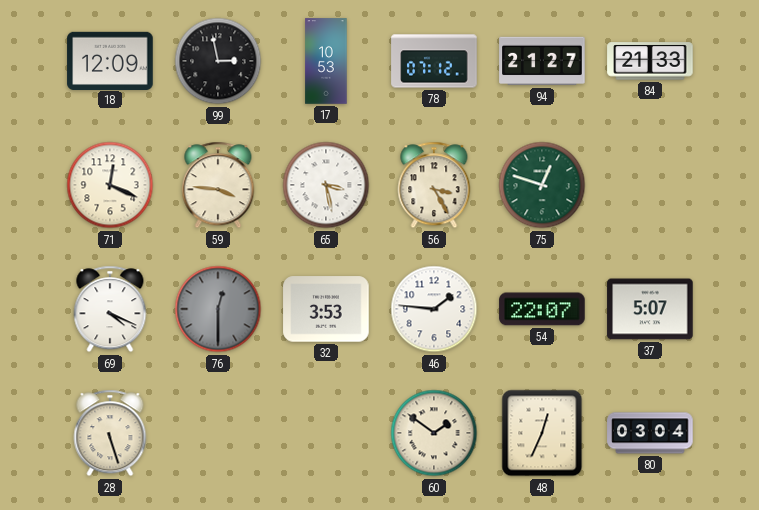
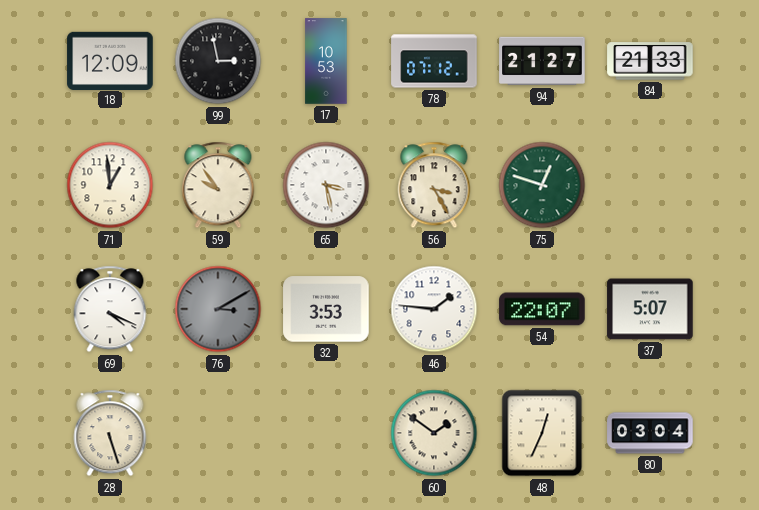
71: 12:19 -> 12:59 (110, 185)
59: 3:46 -> 9:54 (218, 185)
76: 12:30 -> 3:10 (218, 309)
